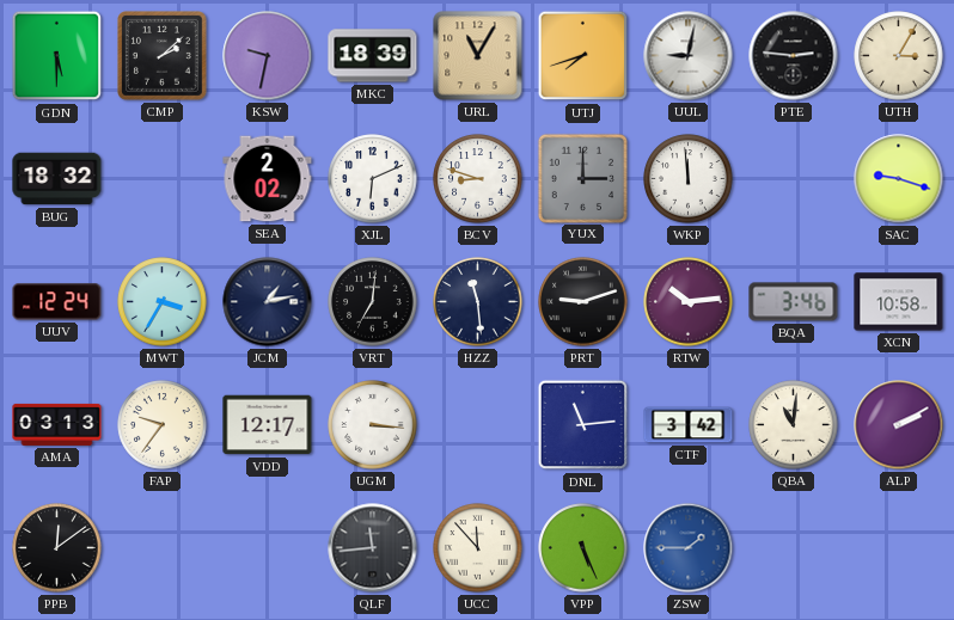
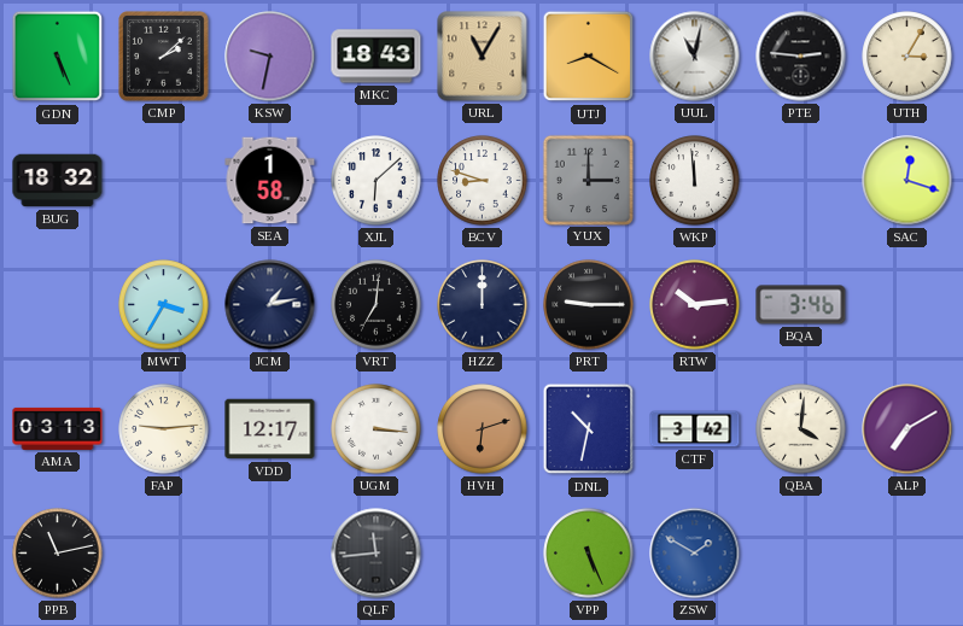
GDN: 5:30 -> 5:26 (58, 57)
MKC: 18:39 -> 18:43 (377, 57)
UTJ: 7:42 -> 8:20 (589, 57)
UUL: 9:02 -> 11:02 (695, 57)
SEA: 2:02 -> 1:58 (270, 181)
XJL: 6:11 -> 6:08 (377, 181)
SAC: 9:18 -> 12:18 (907, 181)
UUV: 12:24 -> none (57, 302)
HZZ: 11:29 -> 12:00 (483, 305)
PRT: 9:12 -> 9:15 (589, 305)
XCN: 10:58 -> none (899, 302)
FAP: 9:36 -> 9:14 (164, 429)
HVH: none -> 6:12 (483, 429)
DNL: 11:14 -> 10:32 (589, 429)
QBA: 11:01 -> 4:01 (801, 429)
ALP: 2:10 -> 7:10 (907, 429)
PPB: 12:09 -> 11:13 (58, 554)
UCC: 11:53 -> none (478, 548)
ZSW: 1:45 -> 1:50 (695, 554)
